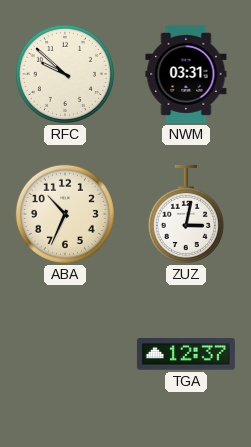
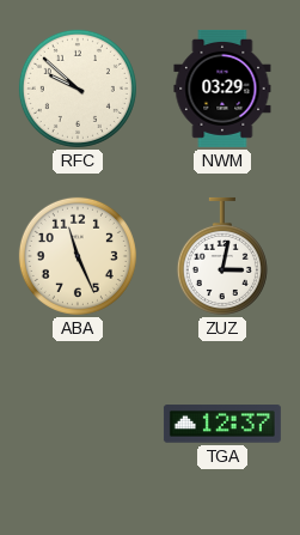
NWM: 03:31 -> 03:29 (222, 89)
ABA: 10:34 -> 11:26 (78, 256)
